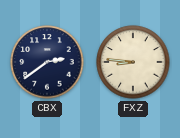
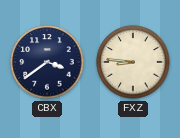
CBX: 2:39 -> 3:39 (47, 62)
